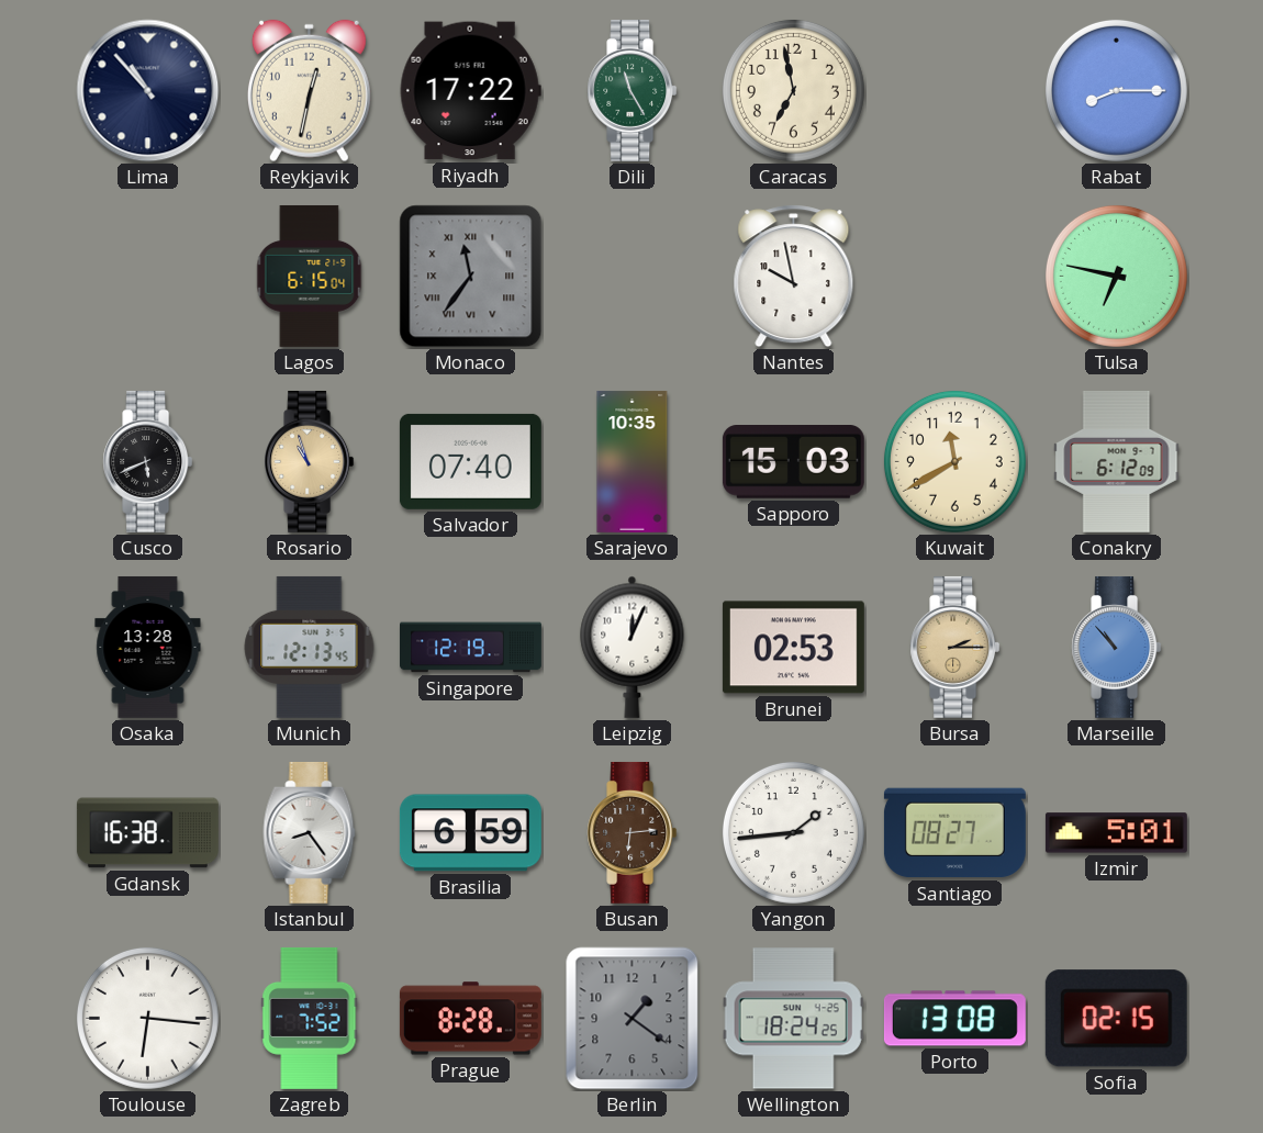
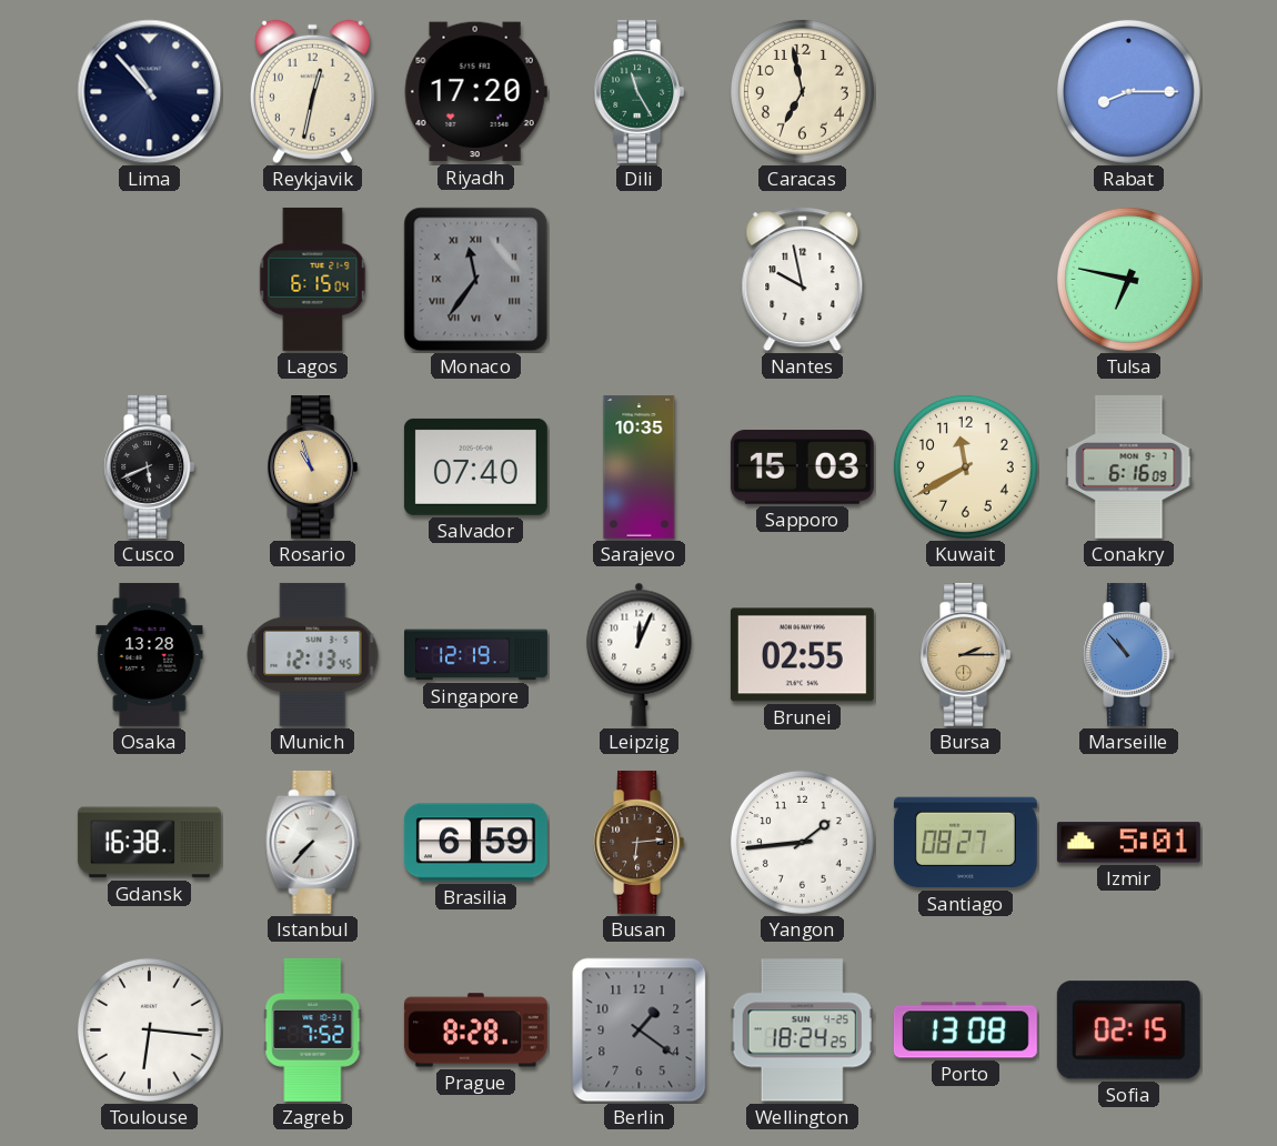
Riyadh: 17:22 -> 17:20 (475, 92)
Conakry: 6:12 -> 6:16 (1129, 466)
Brunei: 02:53 -> 02:55 (802, 655)
Istanbul: 8:24 -> 7:37 (313, 842)
